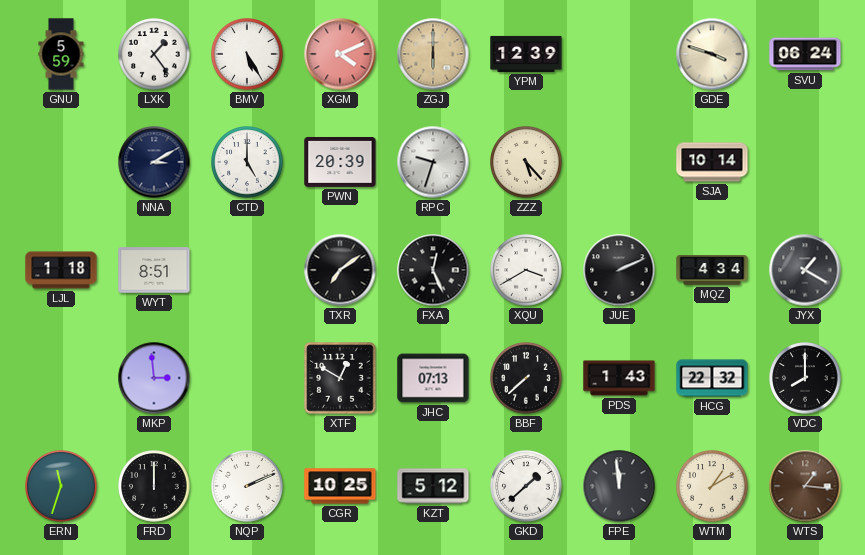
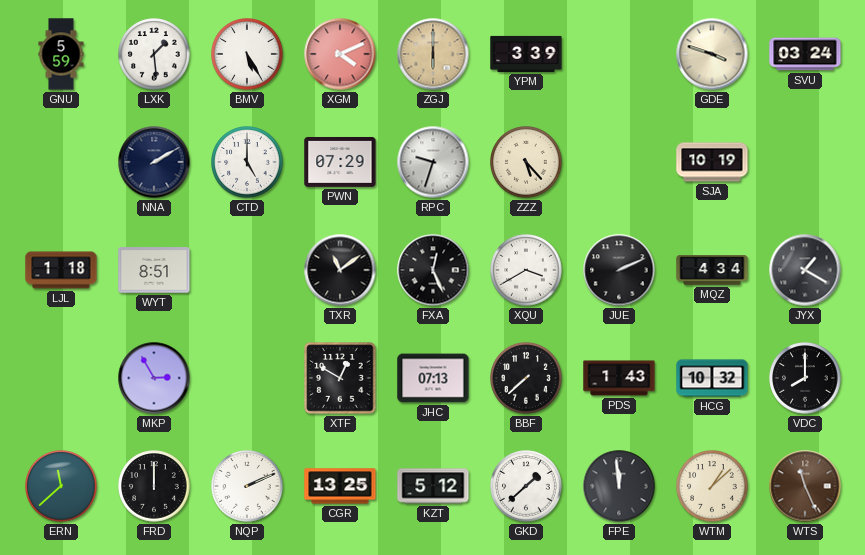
LXK: 1:24 -> 1:29 (154, 54)
YPM: 12:39 -> 3:39 (526, 54)
SVU: 06:24 -> 03:24 (805, 54)
NNA: 3:10 -> 2:10 (154, 162)
PWN: 20:39 -> 07:29 (340, 162)
SJA: 10:14 -> 10:19 (712, 162)
TXR: 7:09 -> 11:09 (340, 270)
MKP: 2:59 -> 2:55 (154, 378)
HCG: 22:32 -> 10:32 (712, 378)
ERN: 11:33 -> 11:38 (61, 486)
CGR: 10:25 -> 13:25 (340, 486)
WTM: 1:10 -> 1:08 (712, 486)
WTS: 1:16 -> 11:26 (805, 486)
